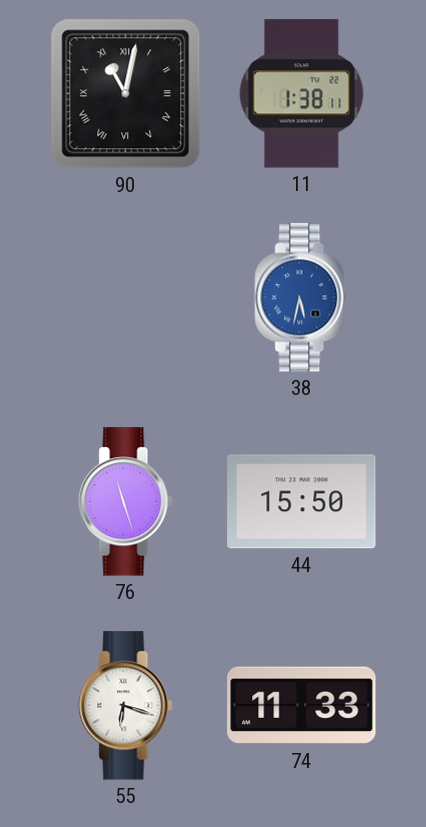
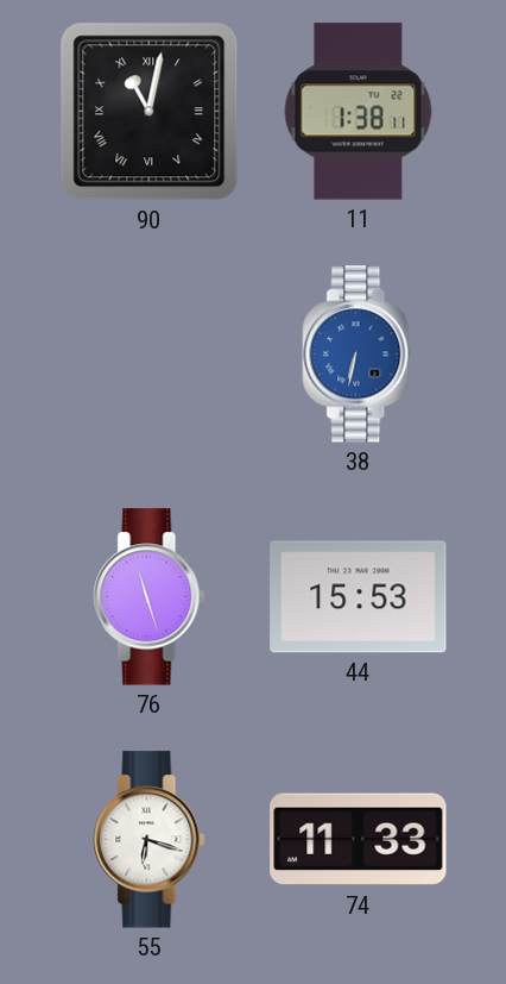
38: 5:32 -> 6:32 (359, 355)
44: 15:50 -> 15:53 (359, 597)
